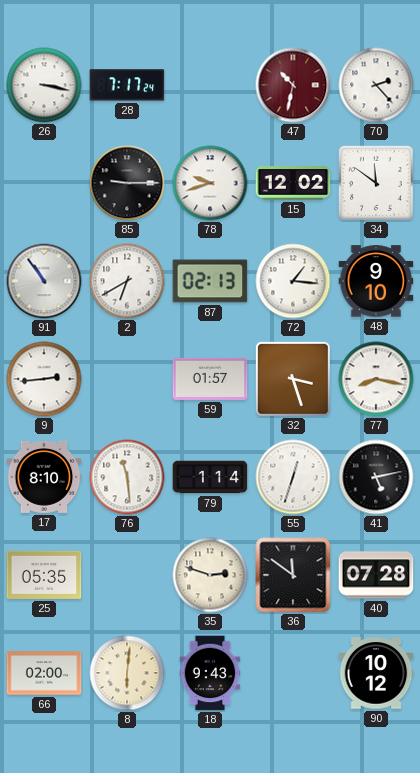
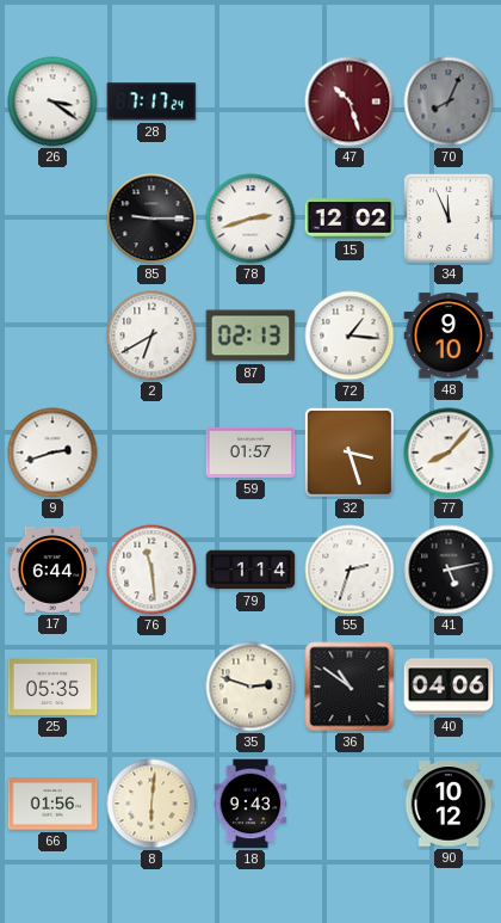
26: 3:17 -> 3:21 (52, 101)
47: 10:32 -> 10:27 (350, 101)
70: 2:23 -> 8:04 (449, 101)
70 dial: white -> grey (449, 101)
78: 9:42 -> 2:42 (250, 219)
34: 11:51 -> 11:56 (449, 219)
91: 10:54 -> none (44, 281)
9: 2:44 -> 2:42 (52, 453)
77: 8:17 -> 8:07 (449, 453)
17: 8:10 -> 6:44 (52, 570)
55: 12:33 -> 2:33 (350, 570)
36: 11:51 -> 10:51 (350, 687)
40: 07:28 -> 04:06 (449, 687)
66: 02:00 -> 01:56 (52, 804)
